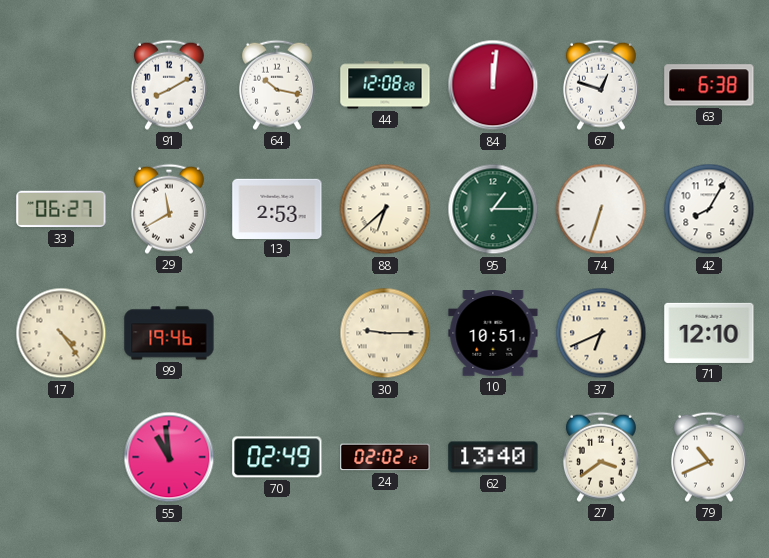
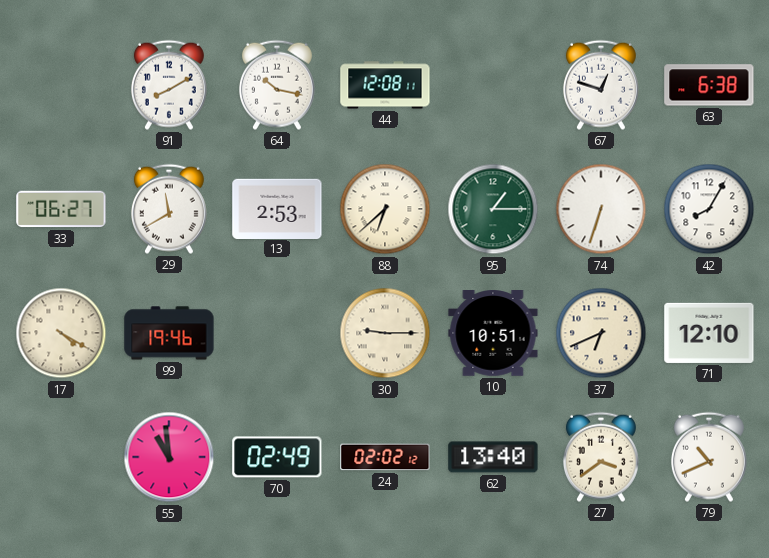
44: 12:08:28 -> 12:08:11 (385, 85)
84: 12:01 -> none (493, 85)
17: 4:24 -> 4:20 (61, 333)
